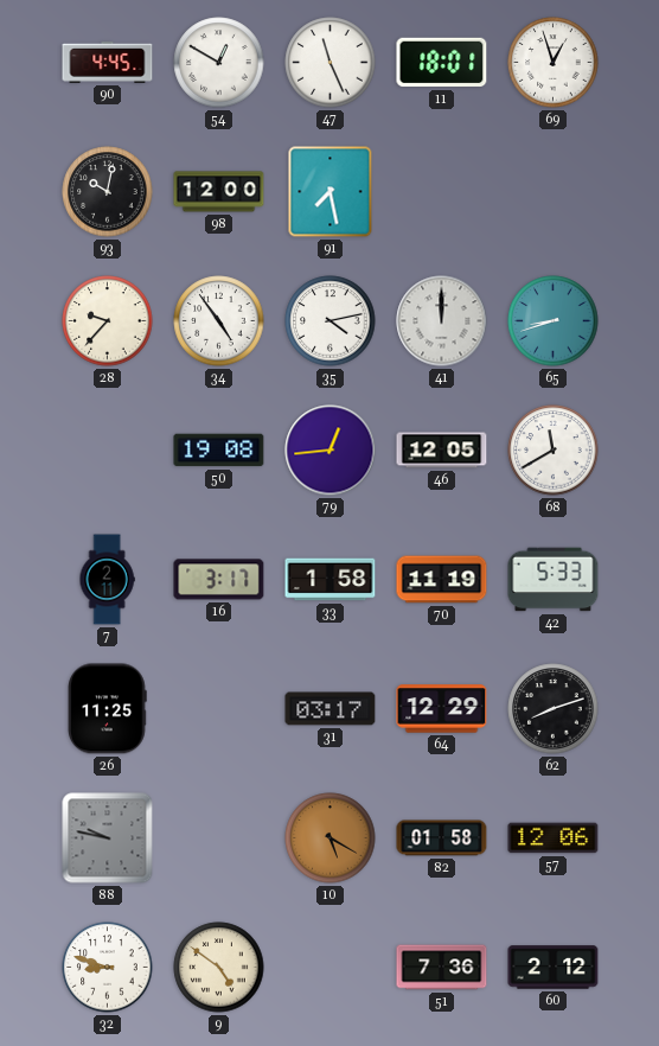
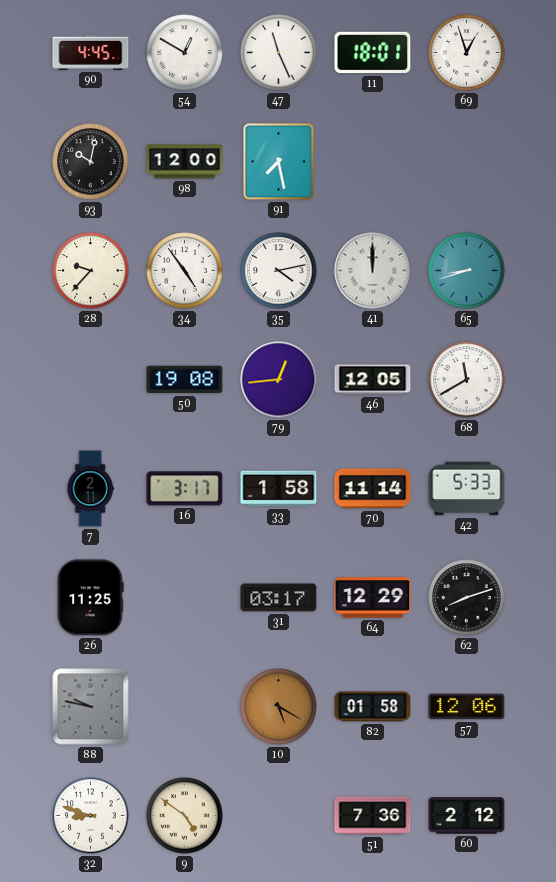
70: 11:19 -> 11:14 (373, 489)
